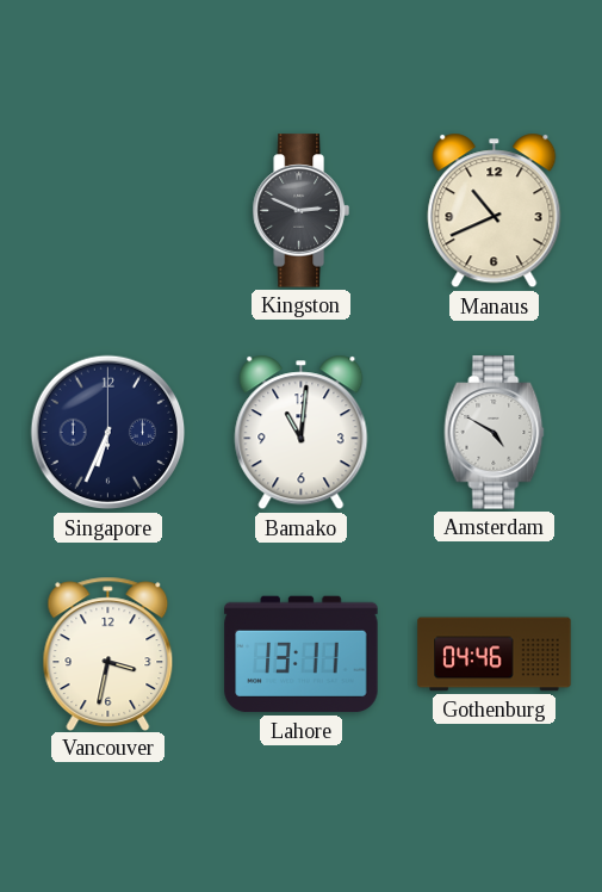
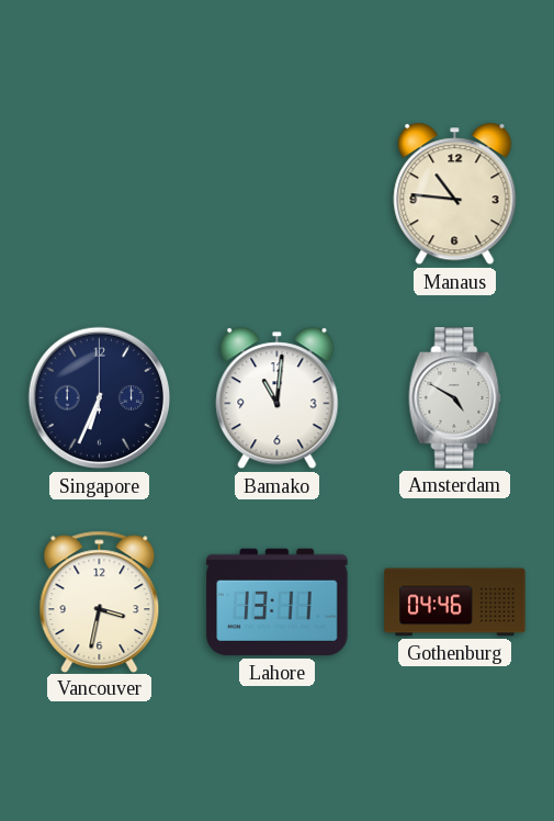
Kingston: 2:49 -> none (300, 211)
Manaus: 10:41 -> 10:46 (455, 194)
